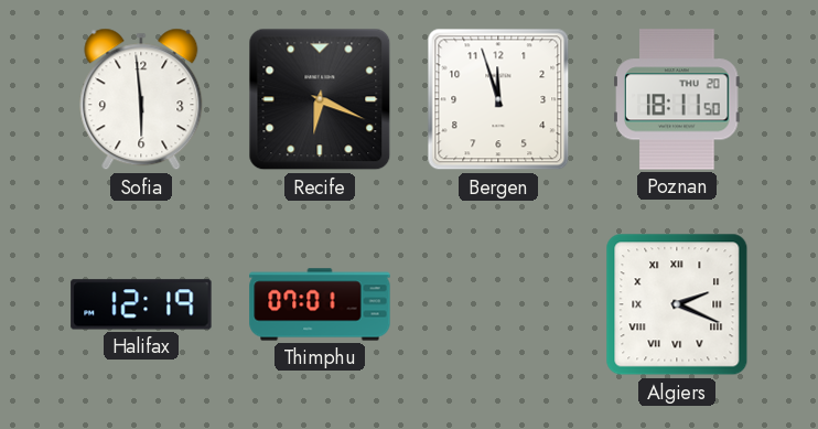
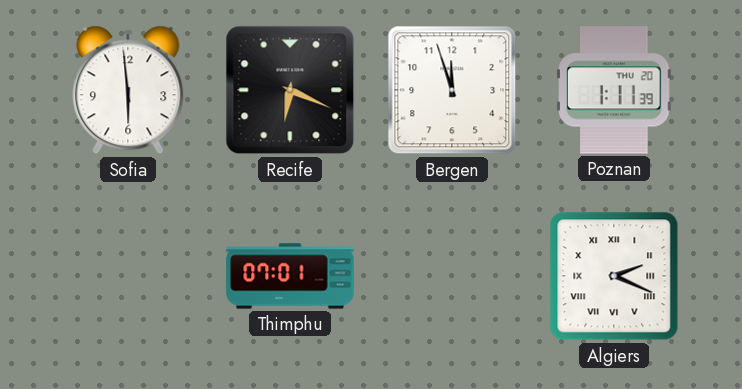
Poznan: 18:11 -> 1:11 (614, 90)
Halifax: 12:19 -> none (141, 304)
